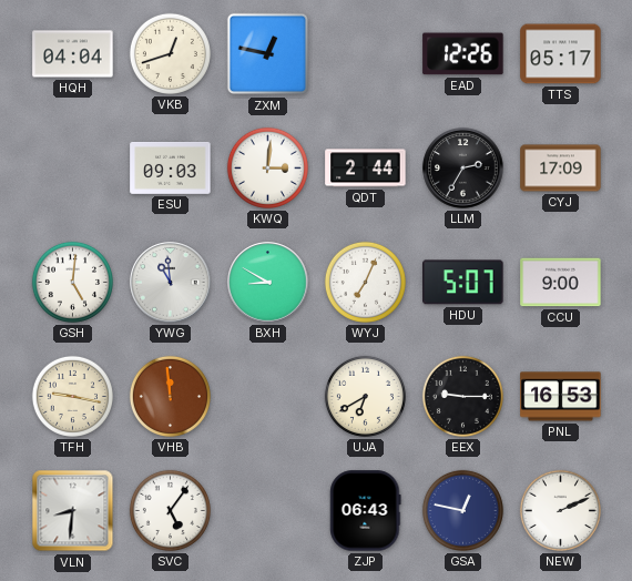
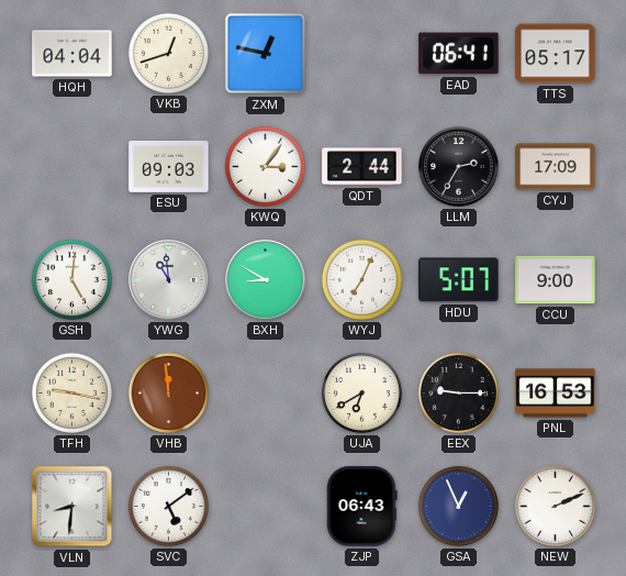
EAD: 12:26 -> 06:41 (459, 54)
KWQ: 3:01 -> 3:06 (265, 166)
SVC: 5:06 -> 5:09 (168, 506)
GSA: 12:47 -> 12:56 (458, 506)
